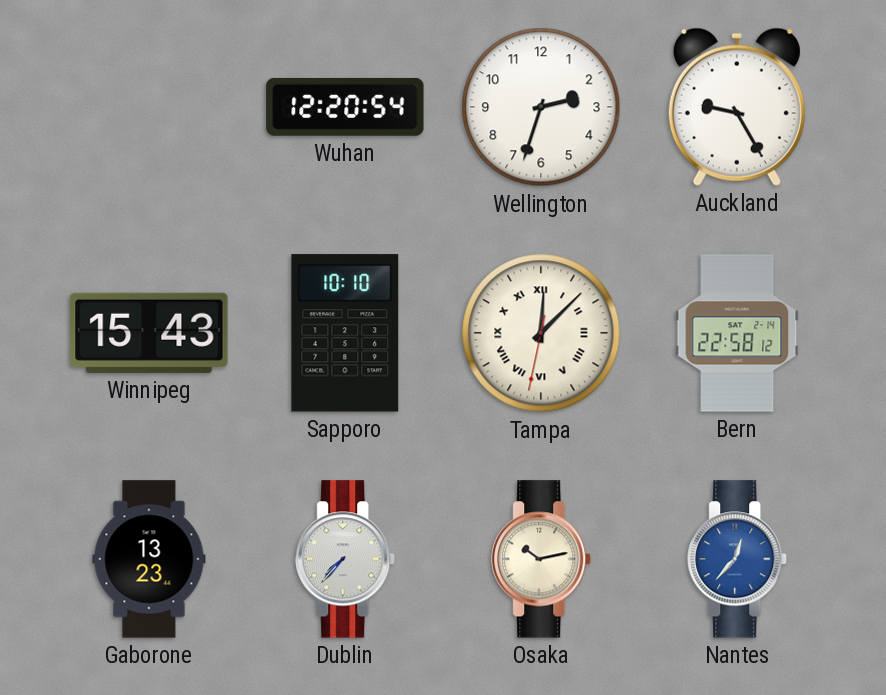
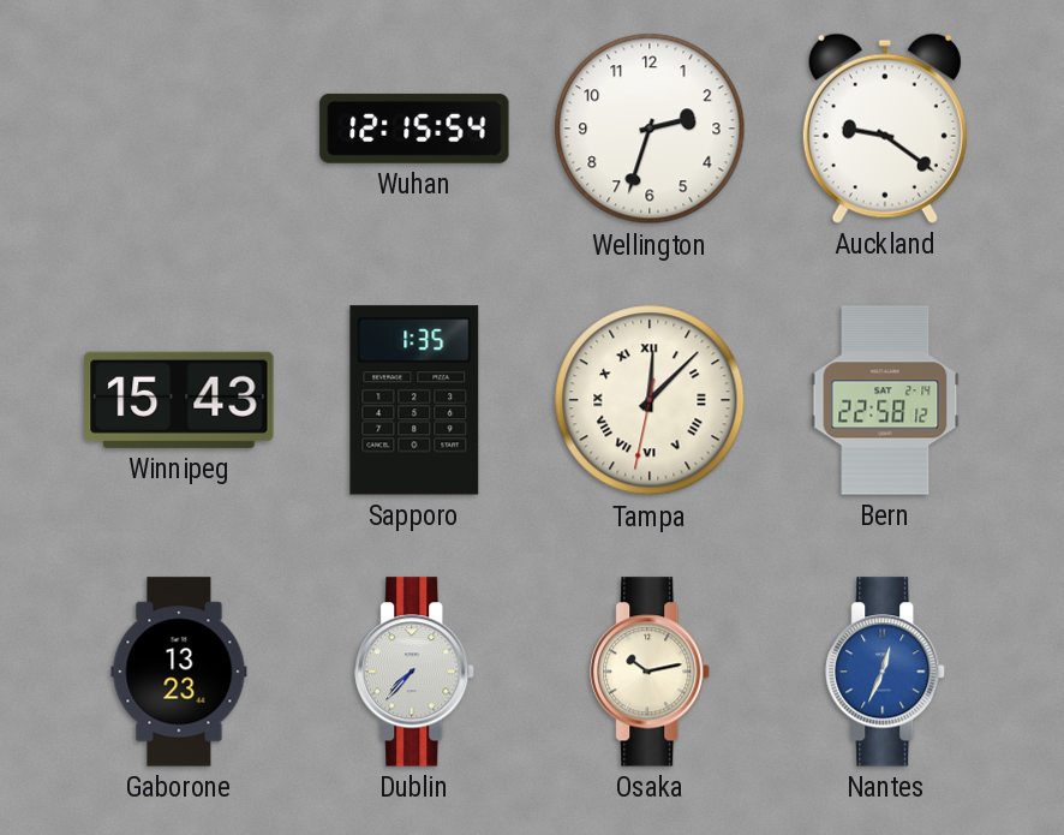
Wuhan: 12:20 -> 12:15 (414, 129)
Auckland: 9:25 -> 9:21 (885, 129)
Sapporo: 10:10 -> 1:35 (414, 400)
Nantes: 12:37 -> 12:34 (886, 672)
